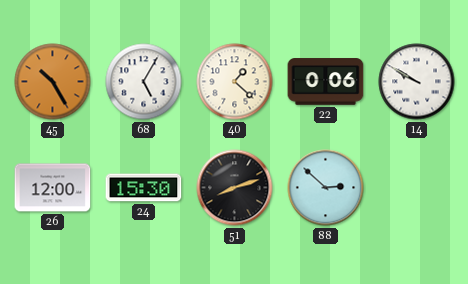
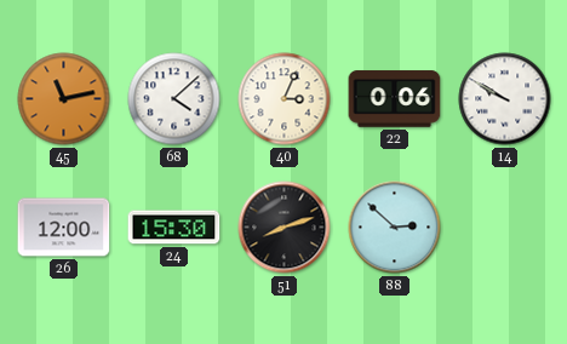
45: 10:25 -> 11:13 (64, 99)
68: 5:05 -> 4:08 (174, 99)
40: 1:22 -> 3:04 (285, 99)
